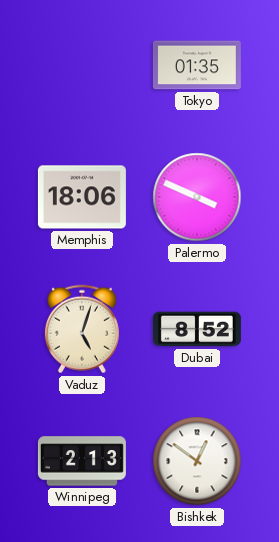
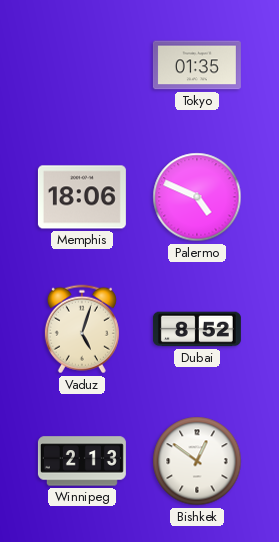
Palermo: 3:49 -> 4:49 (197, 197)
